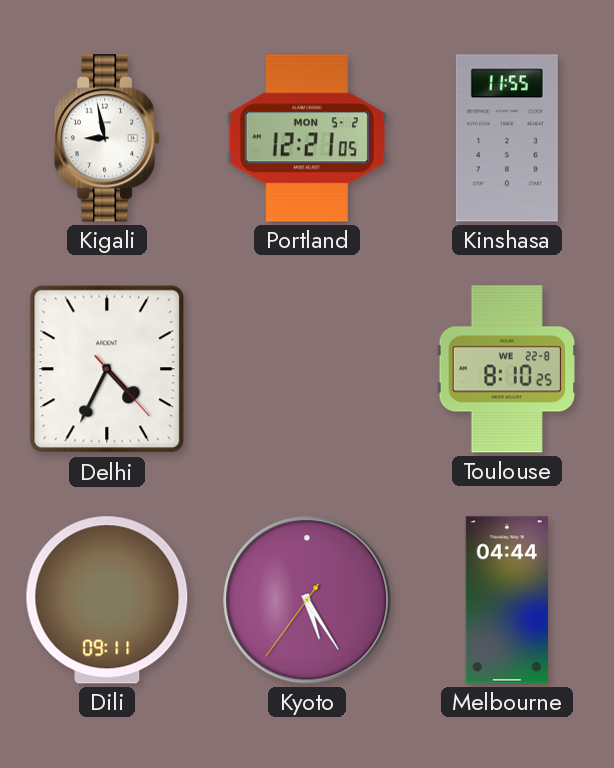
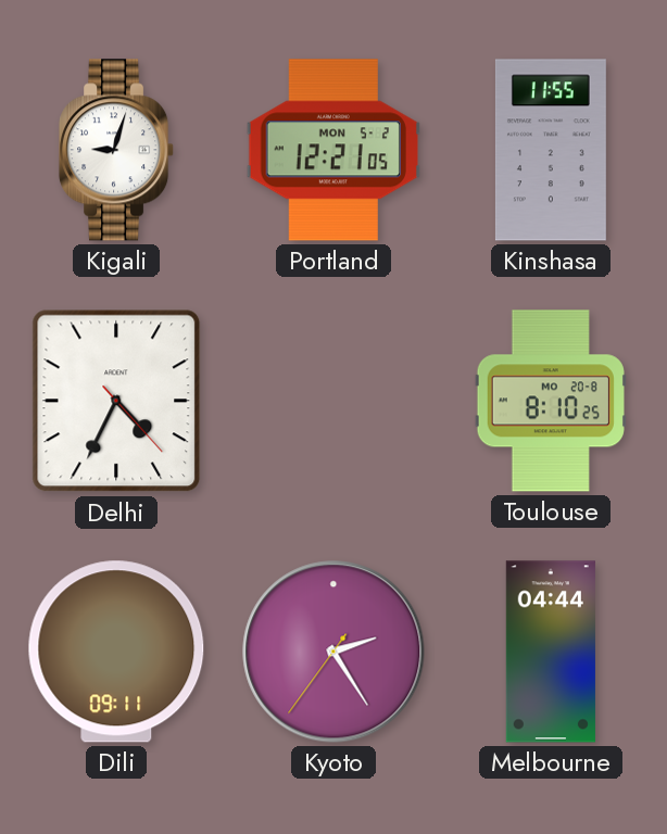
Kigali: 8:58 -> 9:03 (117, 150)
Toulouse date: WE 22-8 -> MO 20-8 (551, 401)
Kyoto: 5:24 -> 2:24 (333, 652)
